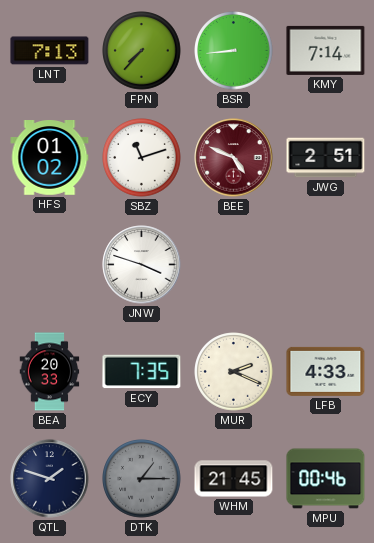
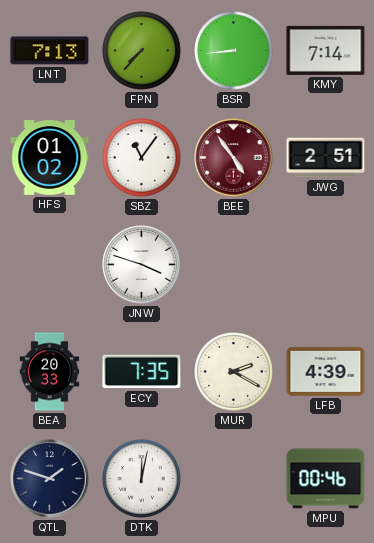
SBZ: 11:12 -> 11:06 (142, 158)
BEE: 4:49 -> 4:54 (234, 158)
MUR: 2:19 -> 2:20 (234, 372)
LFB: 4:33 -> 4:39 (326, 371)
DTK: 1:15 -> 12:02 (142, 479)
DTK dial: grey -> white (142, 479)
WHM: 21:45 -> none (234, 479)
